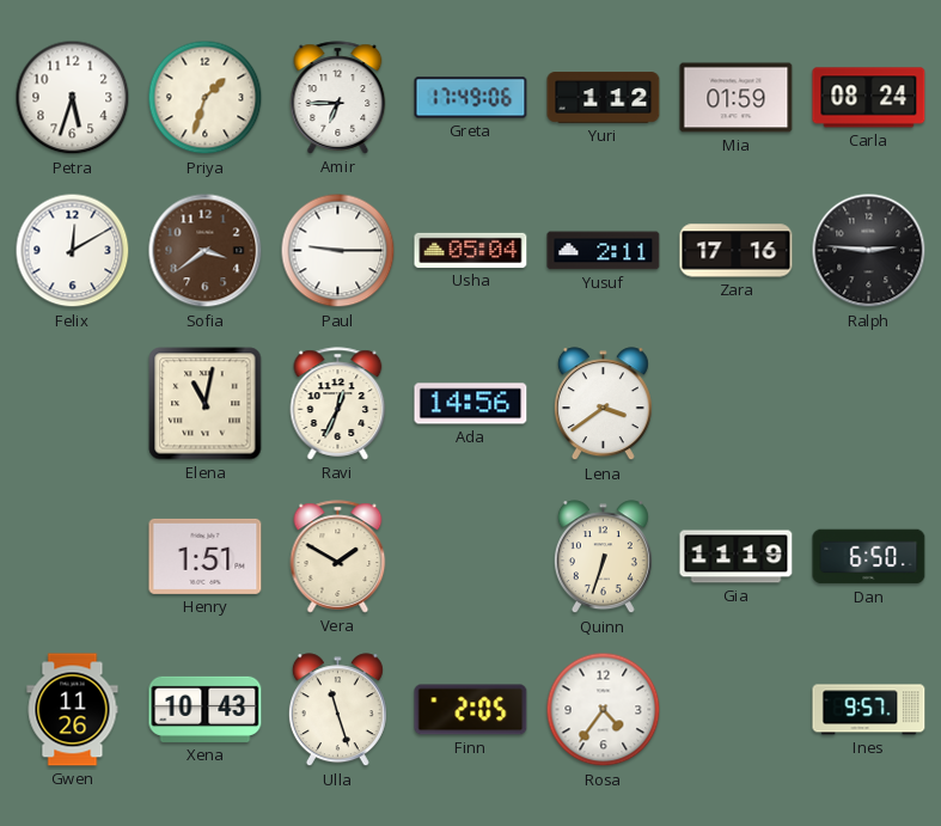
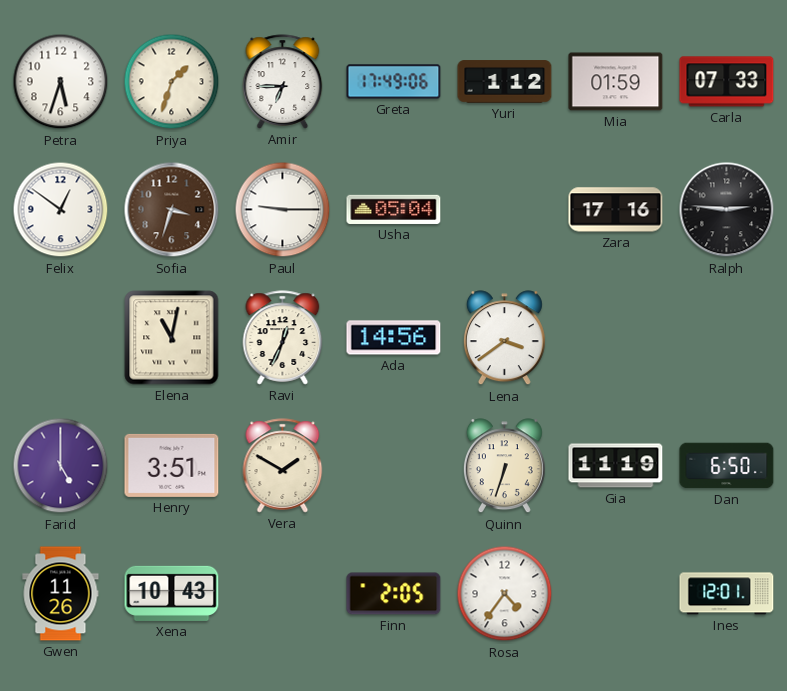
Carla: 08:24 -> 07:33 (727, 82)
Felix: 12:10 -> 12:51 (61, 210)
Sofia: 3:39 -> 3:33 (172, 210)
Yusuf: 2:11 -> none (604, 251)
Farid: none -> 5:00 (61, 466)
Henry: 1:51 -> 3:51 (172, 465)
Ulla: 11:27 -> none (337, 710)
Ines: 9:57 -> 12:01 (727, 594)
